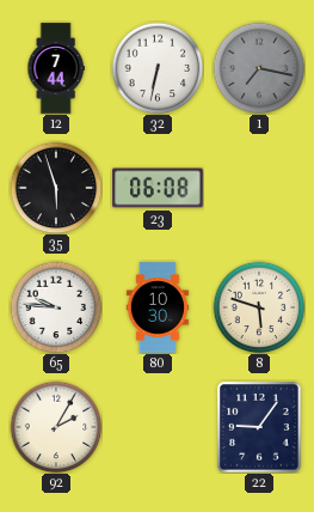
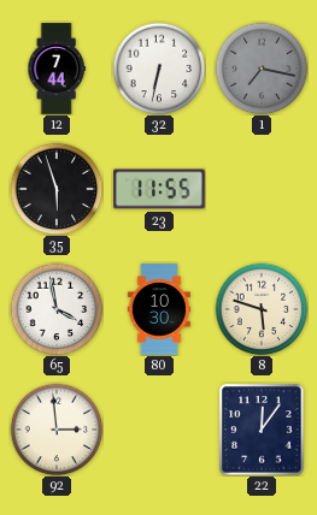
23: 06:08 -> 11:55 (159, 189)
65: 9:46 -> 3:58 (57, 309)
92: 2:05 -> 2:59 (57, 430)
22: 9:06 -> 12:06 (262, 430)
